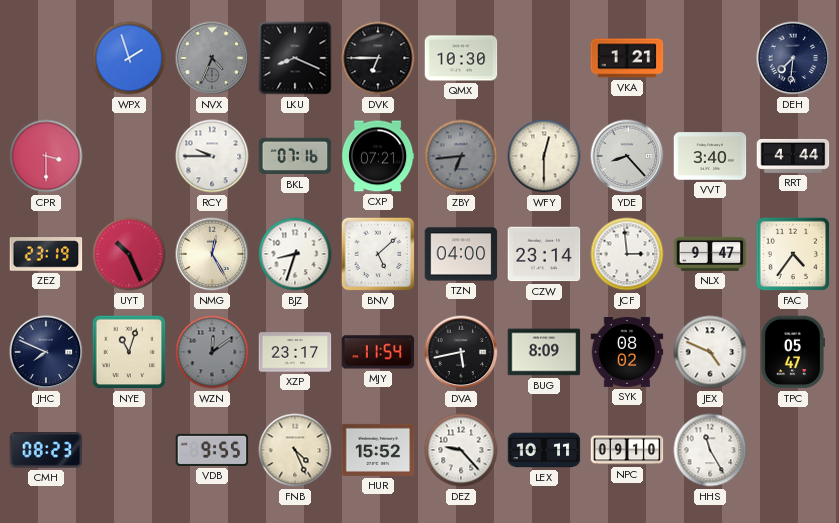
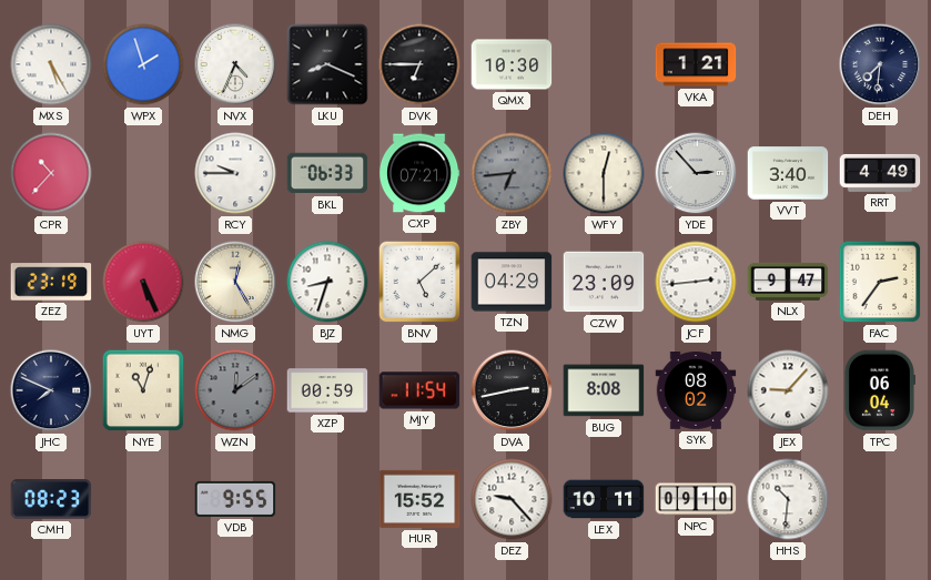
MXS: none -> 5:25 (51, 64)
NVX dial: grey -> white (235, 64)
CPR: 3:30 -> 10:37 (51, 173)
BKL: 07:16 -> 06:33 (327, 173)
YDE: 8:23 -> 2:53 (696, 173)
RRT: 4:44 -> 4:49 (880, 173)
UYT: 10:26 -> 5:26 (143, 282)
TZN: 04:00 -> 04:29 (512, 282)
CZW: 23:14 -> 23:09 (604, 282)
JCF: 2:59 -> 2:44 (696, 282)
FAC: 4:36 -> 2:36 (880, 282)
XZP: 23:17 -> 00:59 (327, 390)
DVA: 5:43 -> 2:43 (512, 390)
BUG: 8:09 -> 8:08 (604, 390)
JEX: 4:49 -> 9:07 (788, 390)
TPC: 05:47 -> 06:04 (879, 390)
FNB: 4:26 -> none (295, 450)
HHS: 11:25 -> 10:31 (788, 499)
